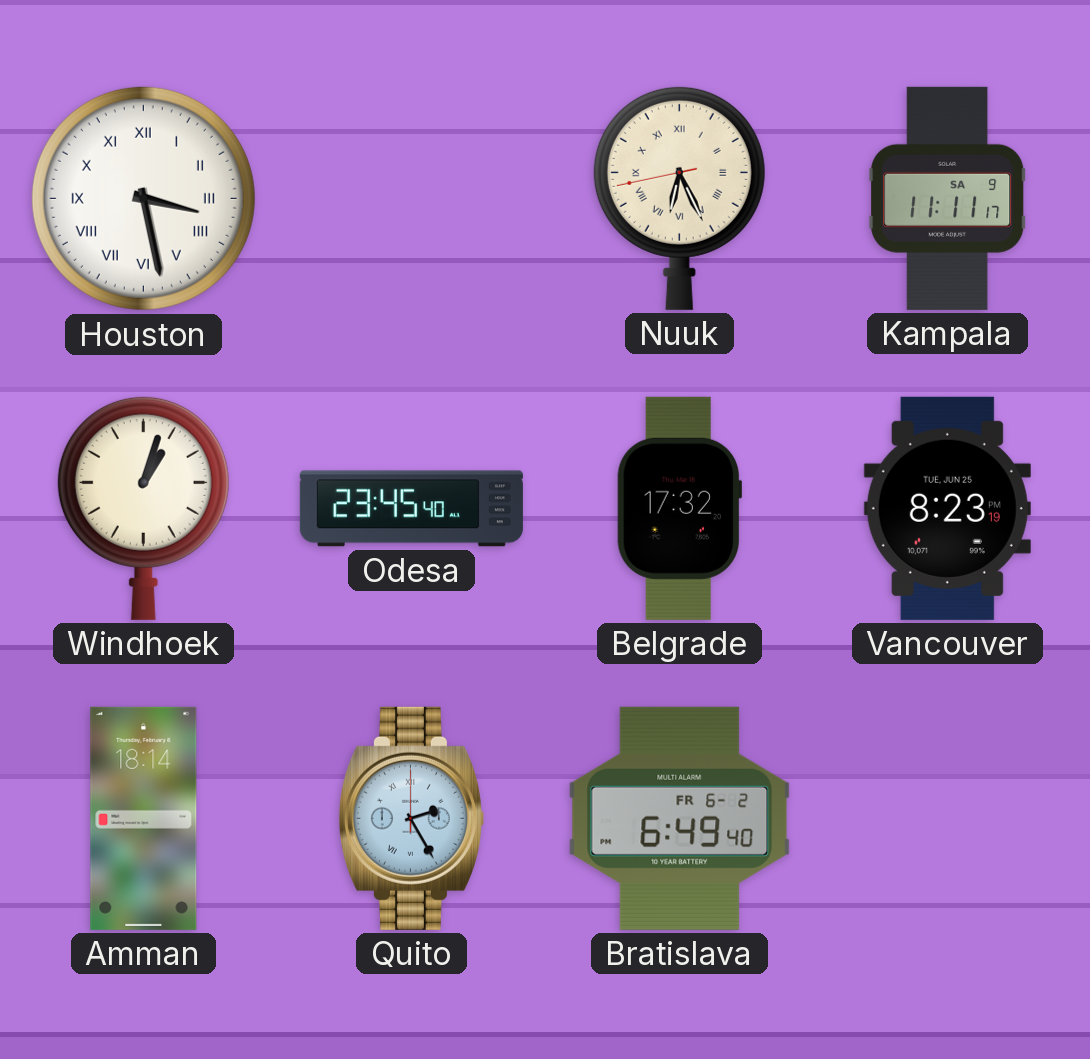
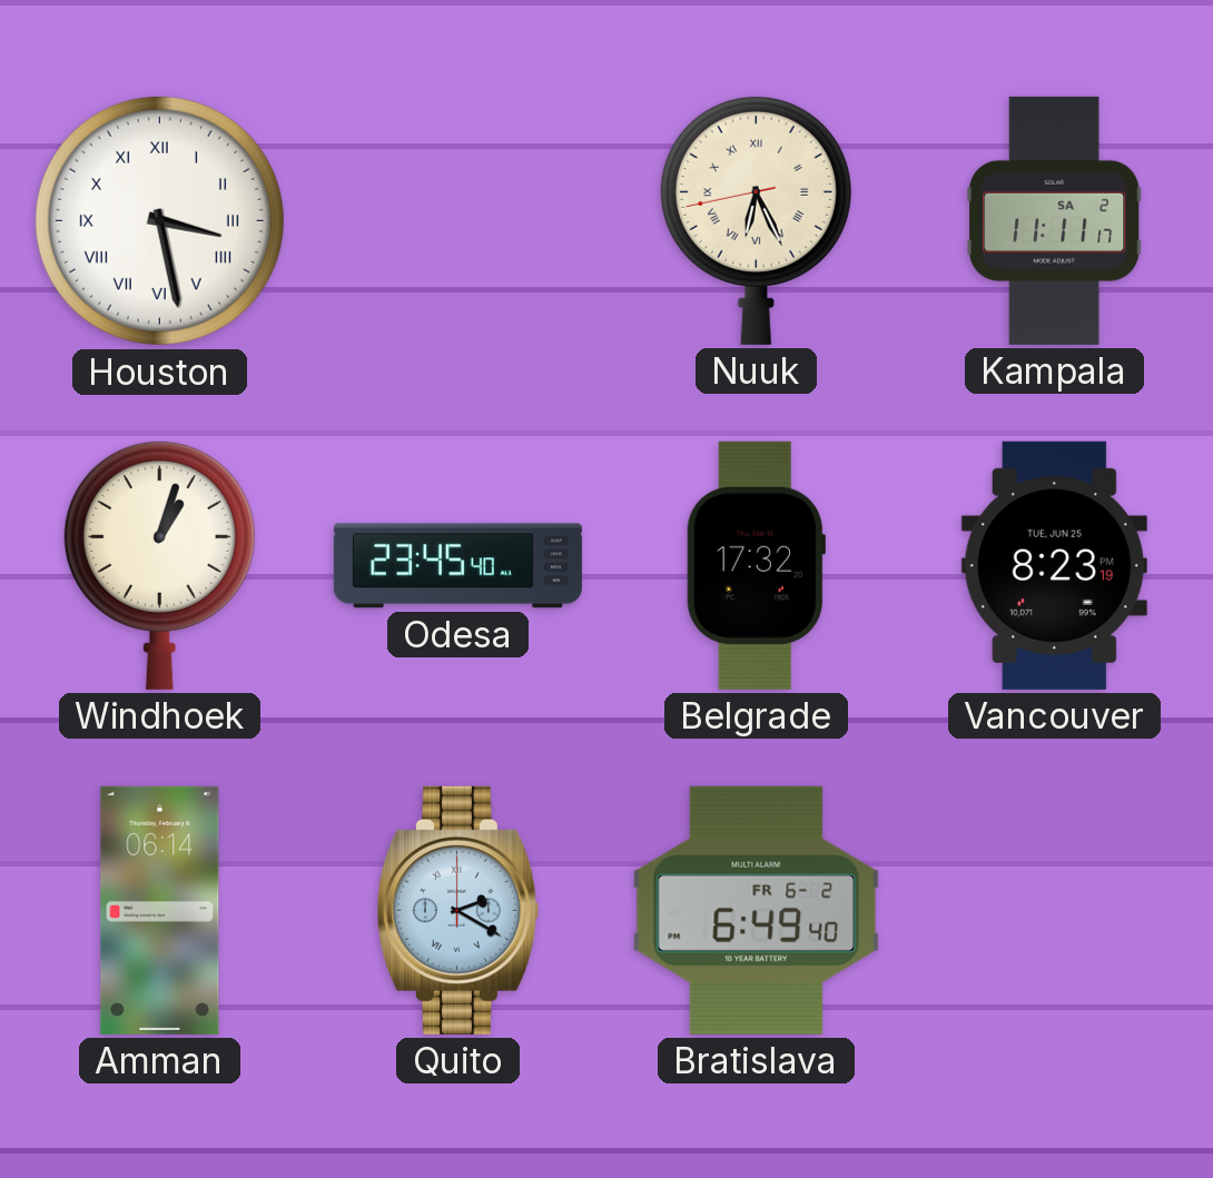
Kampala date: SA 9 -> SA 2 (1055, 220)
Amman: 18:14 -> 06:14 (160, 910)
Quito: 2:25 -> 2:20 (457, 910)
